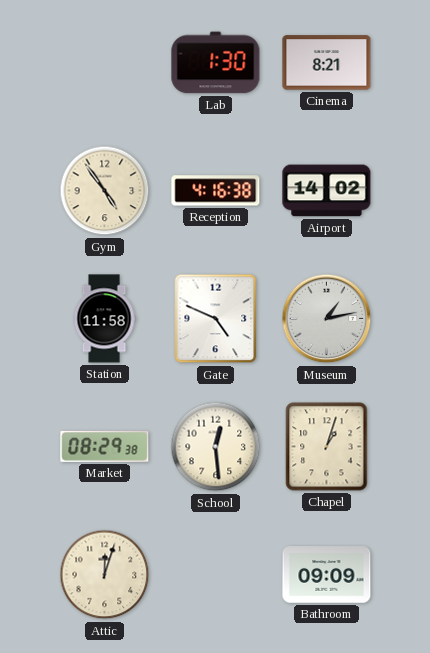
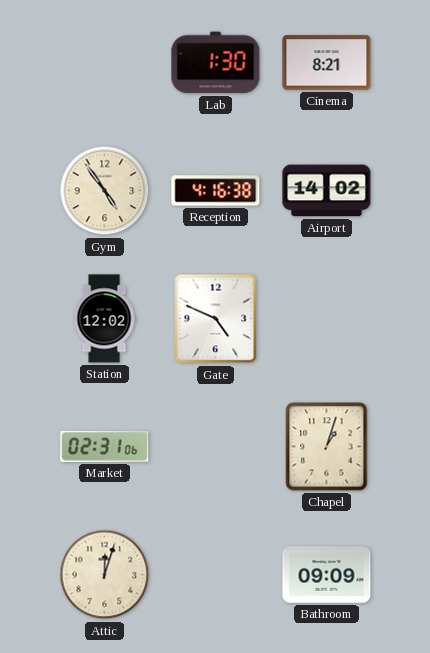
Station: 11:58 -> 12:02 (104, 319)
Museum: 1:13 -> none (327, 319)
Market: 08:29 -> 02:31 (105, 446)
School: 12:29 -> none (216, 447)
